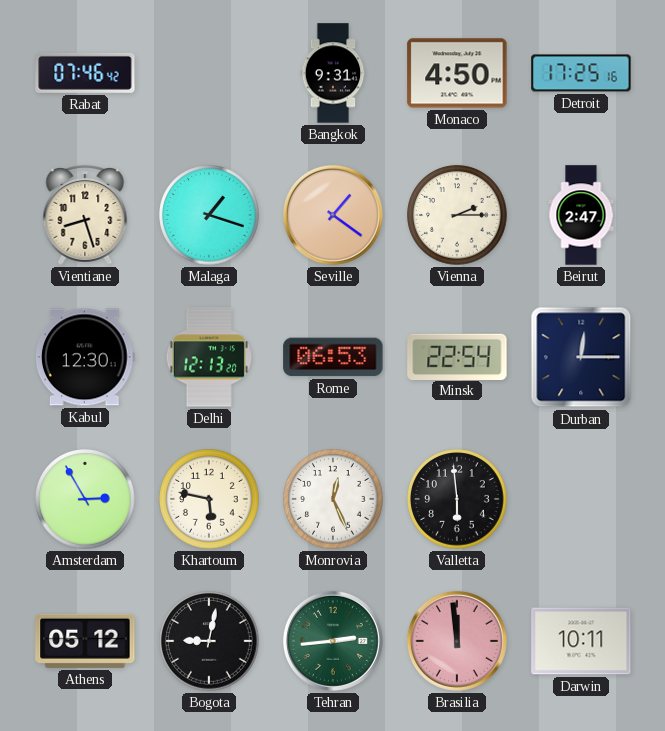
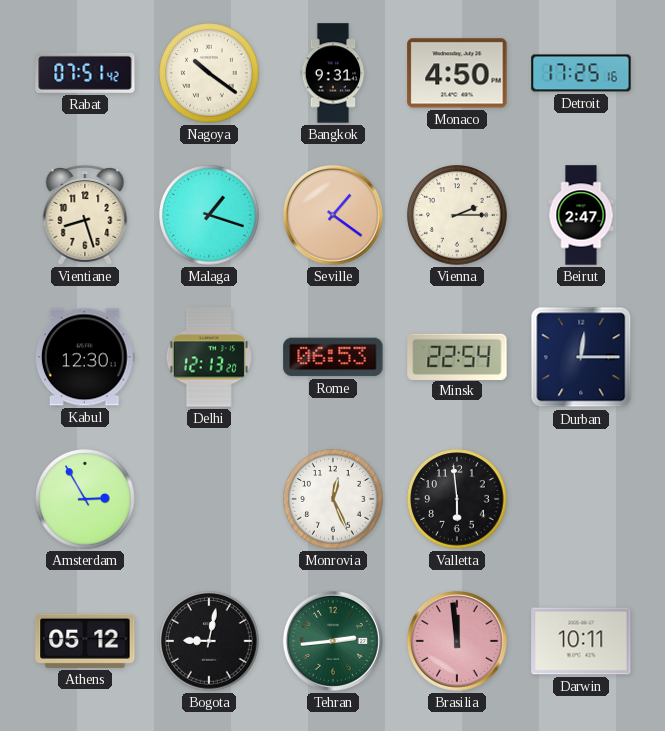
Rabat: 07:46 -> 07:51 (85, 73)
Nagoya: none -> 10:21 (209, 73)
Khartoum: 5:47 -> none (209, 499)
